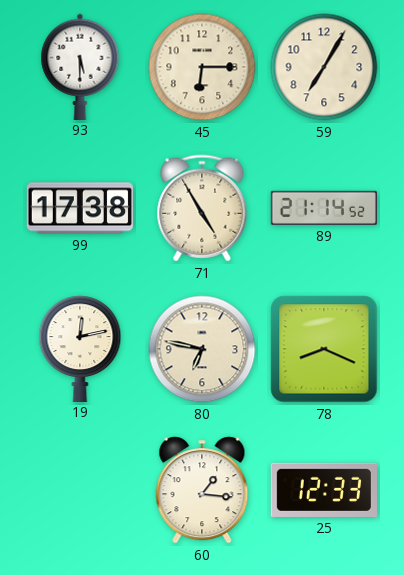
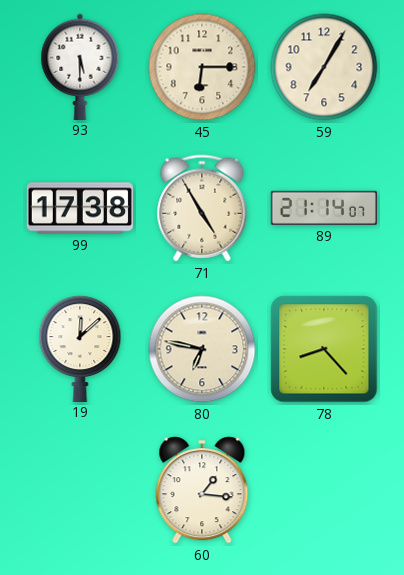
89: 21:14:52 -> 21:14:07 (323, 208)
19: 12:13 -> 12:08 (80, 348)
78: 8:19 -> 8:23 (324, 349)
25: 12:33 -> none (323, 490)
